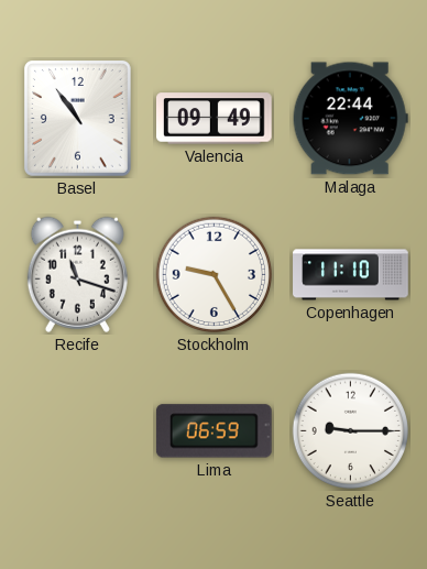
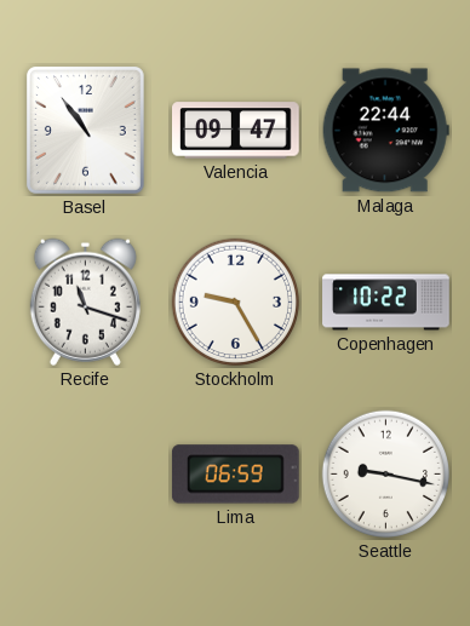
Valencia: 09:49 -> 09:47 (236, 131)
Copenhagen: 11:10 -> 10:22 (386, 303)
Seattle: 9:15 -> 9:17 (386, 475)
